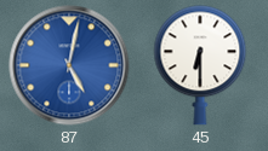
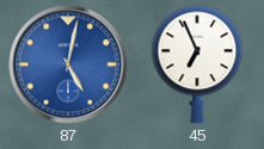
45: 6:30 -> 6:56 (197, 64)
